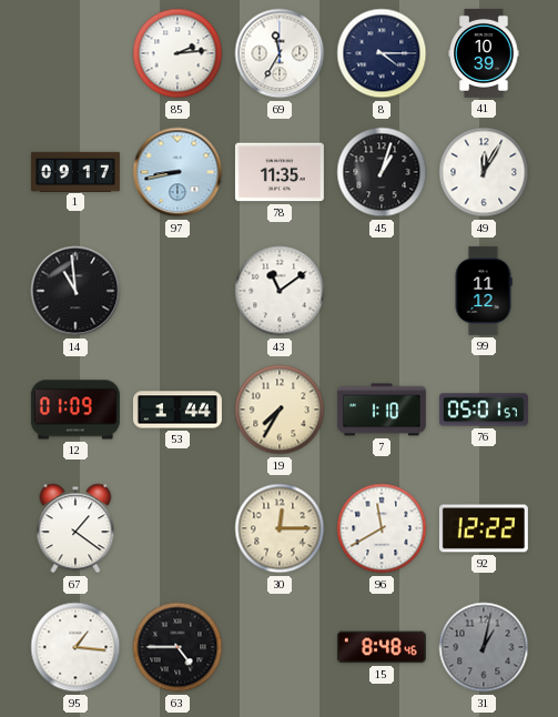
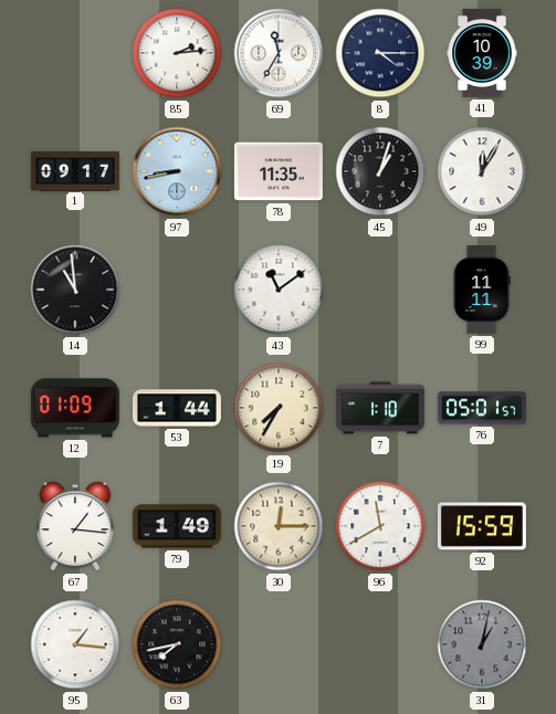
99: 11:12 -> 11:11 (482, 290)
67: 1:21 -> 1:16 (75, 526)
79: none -> 1:49 (177, 526)
92: 12:22 -> 15:59 (482, 526)
63: 4:45 -> 7:43 (177, 644)
15: 8:48 -> none (382, 647)
